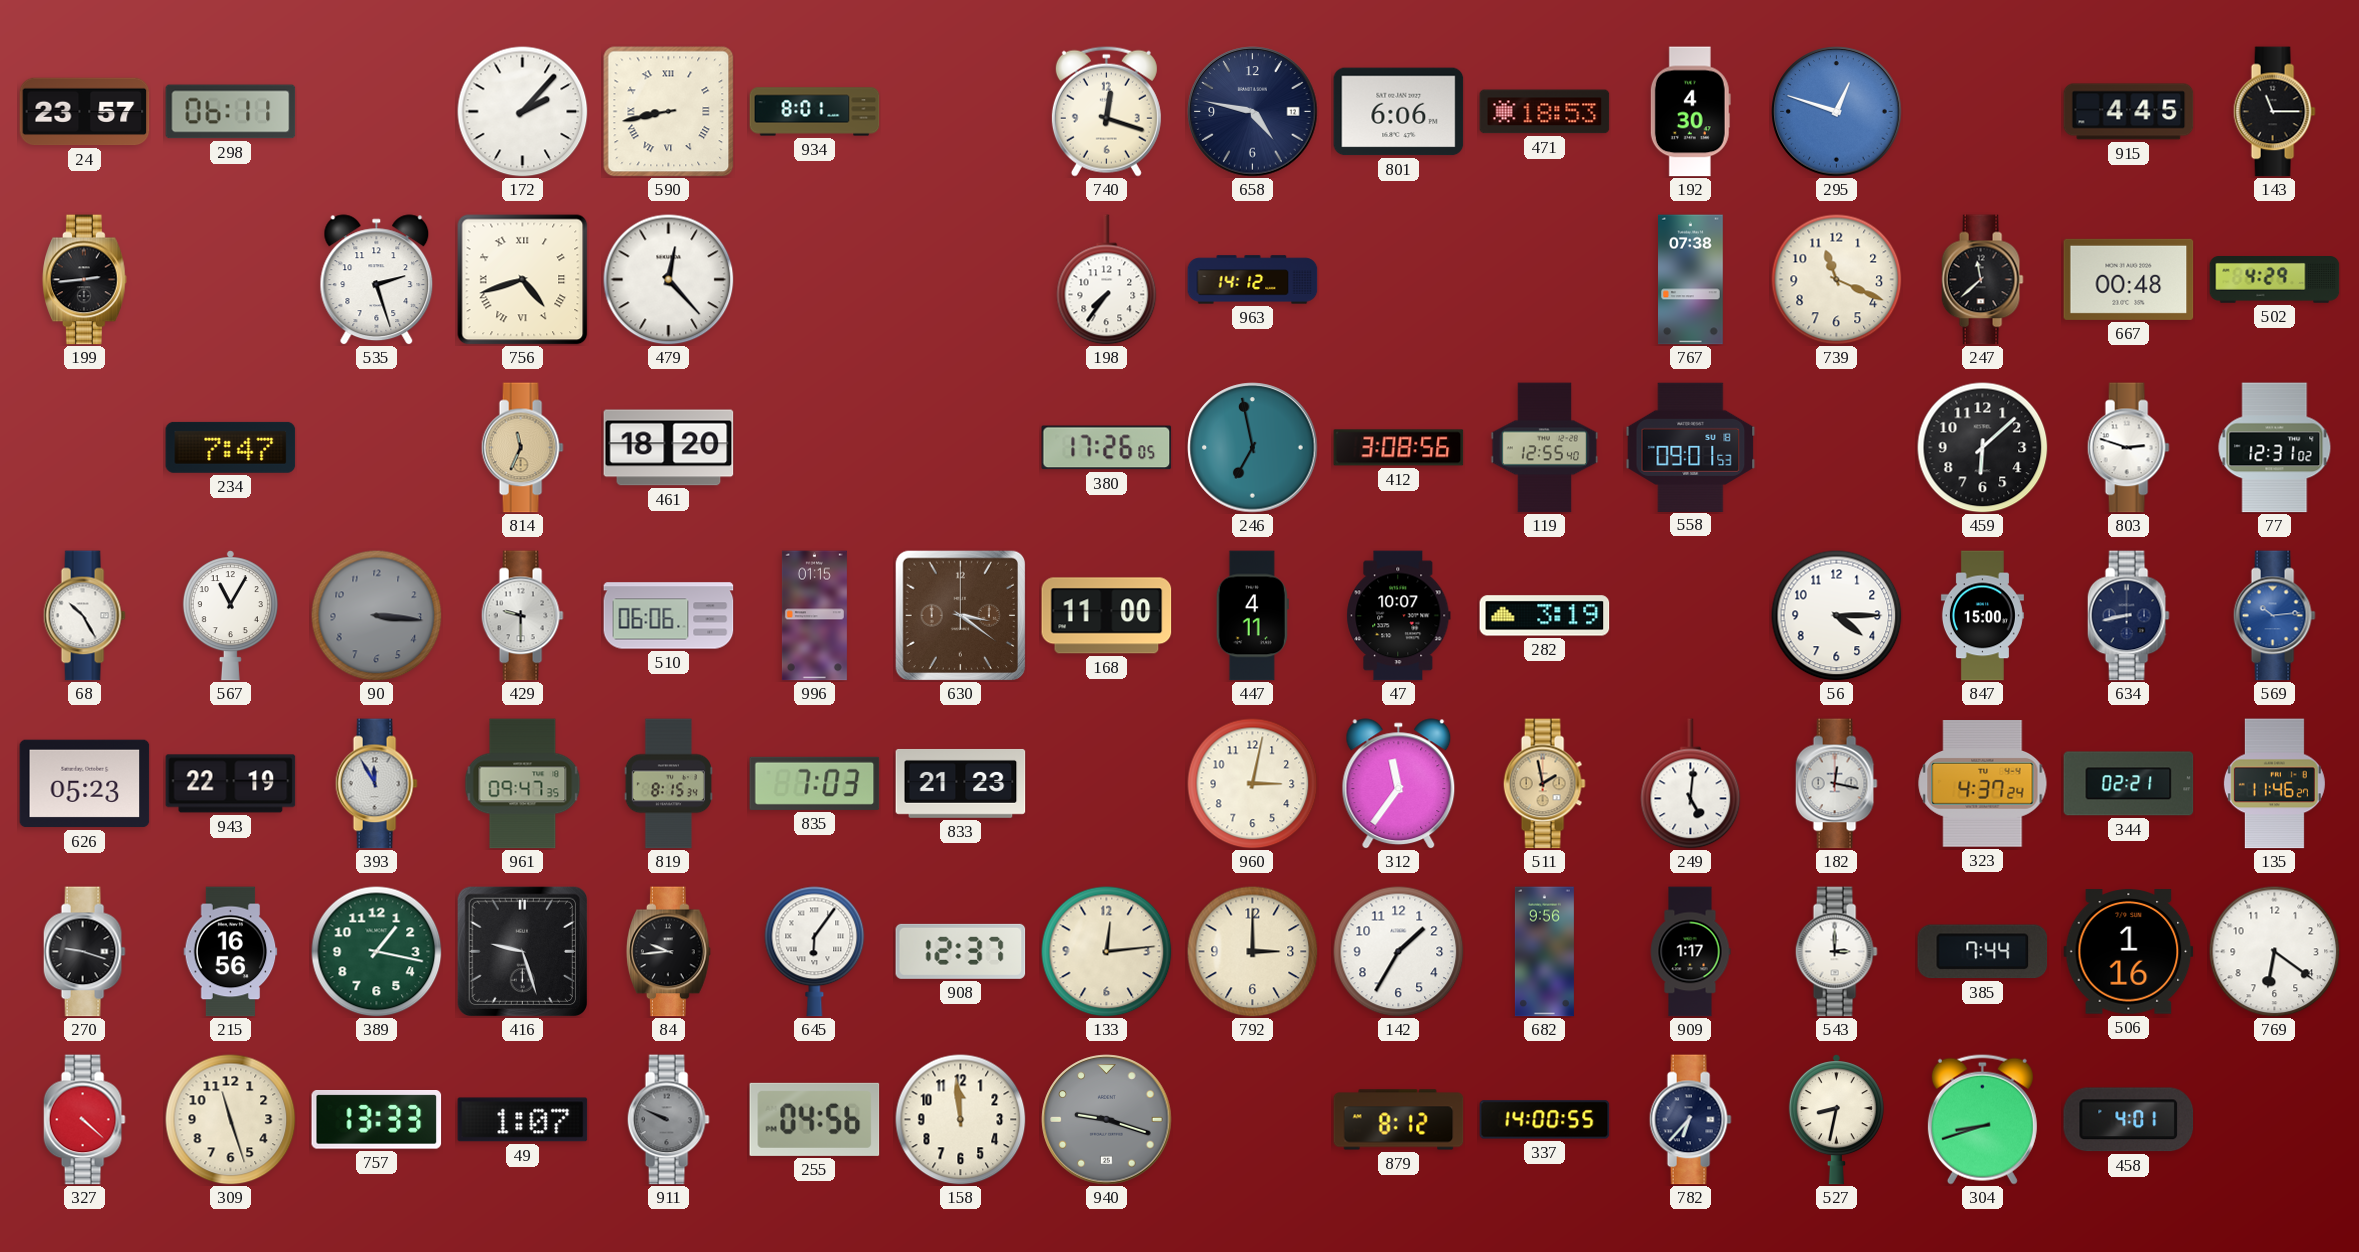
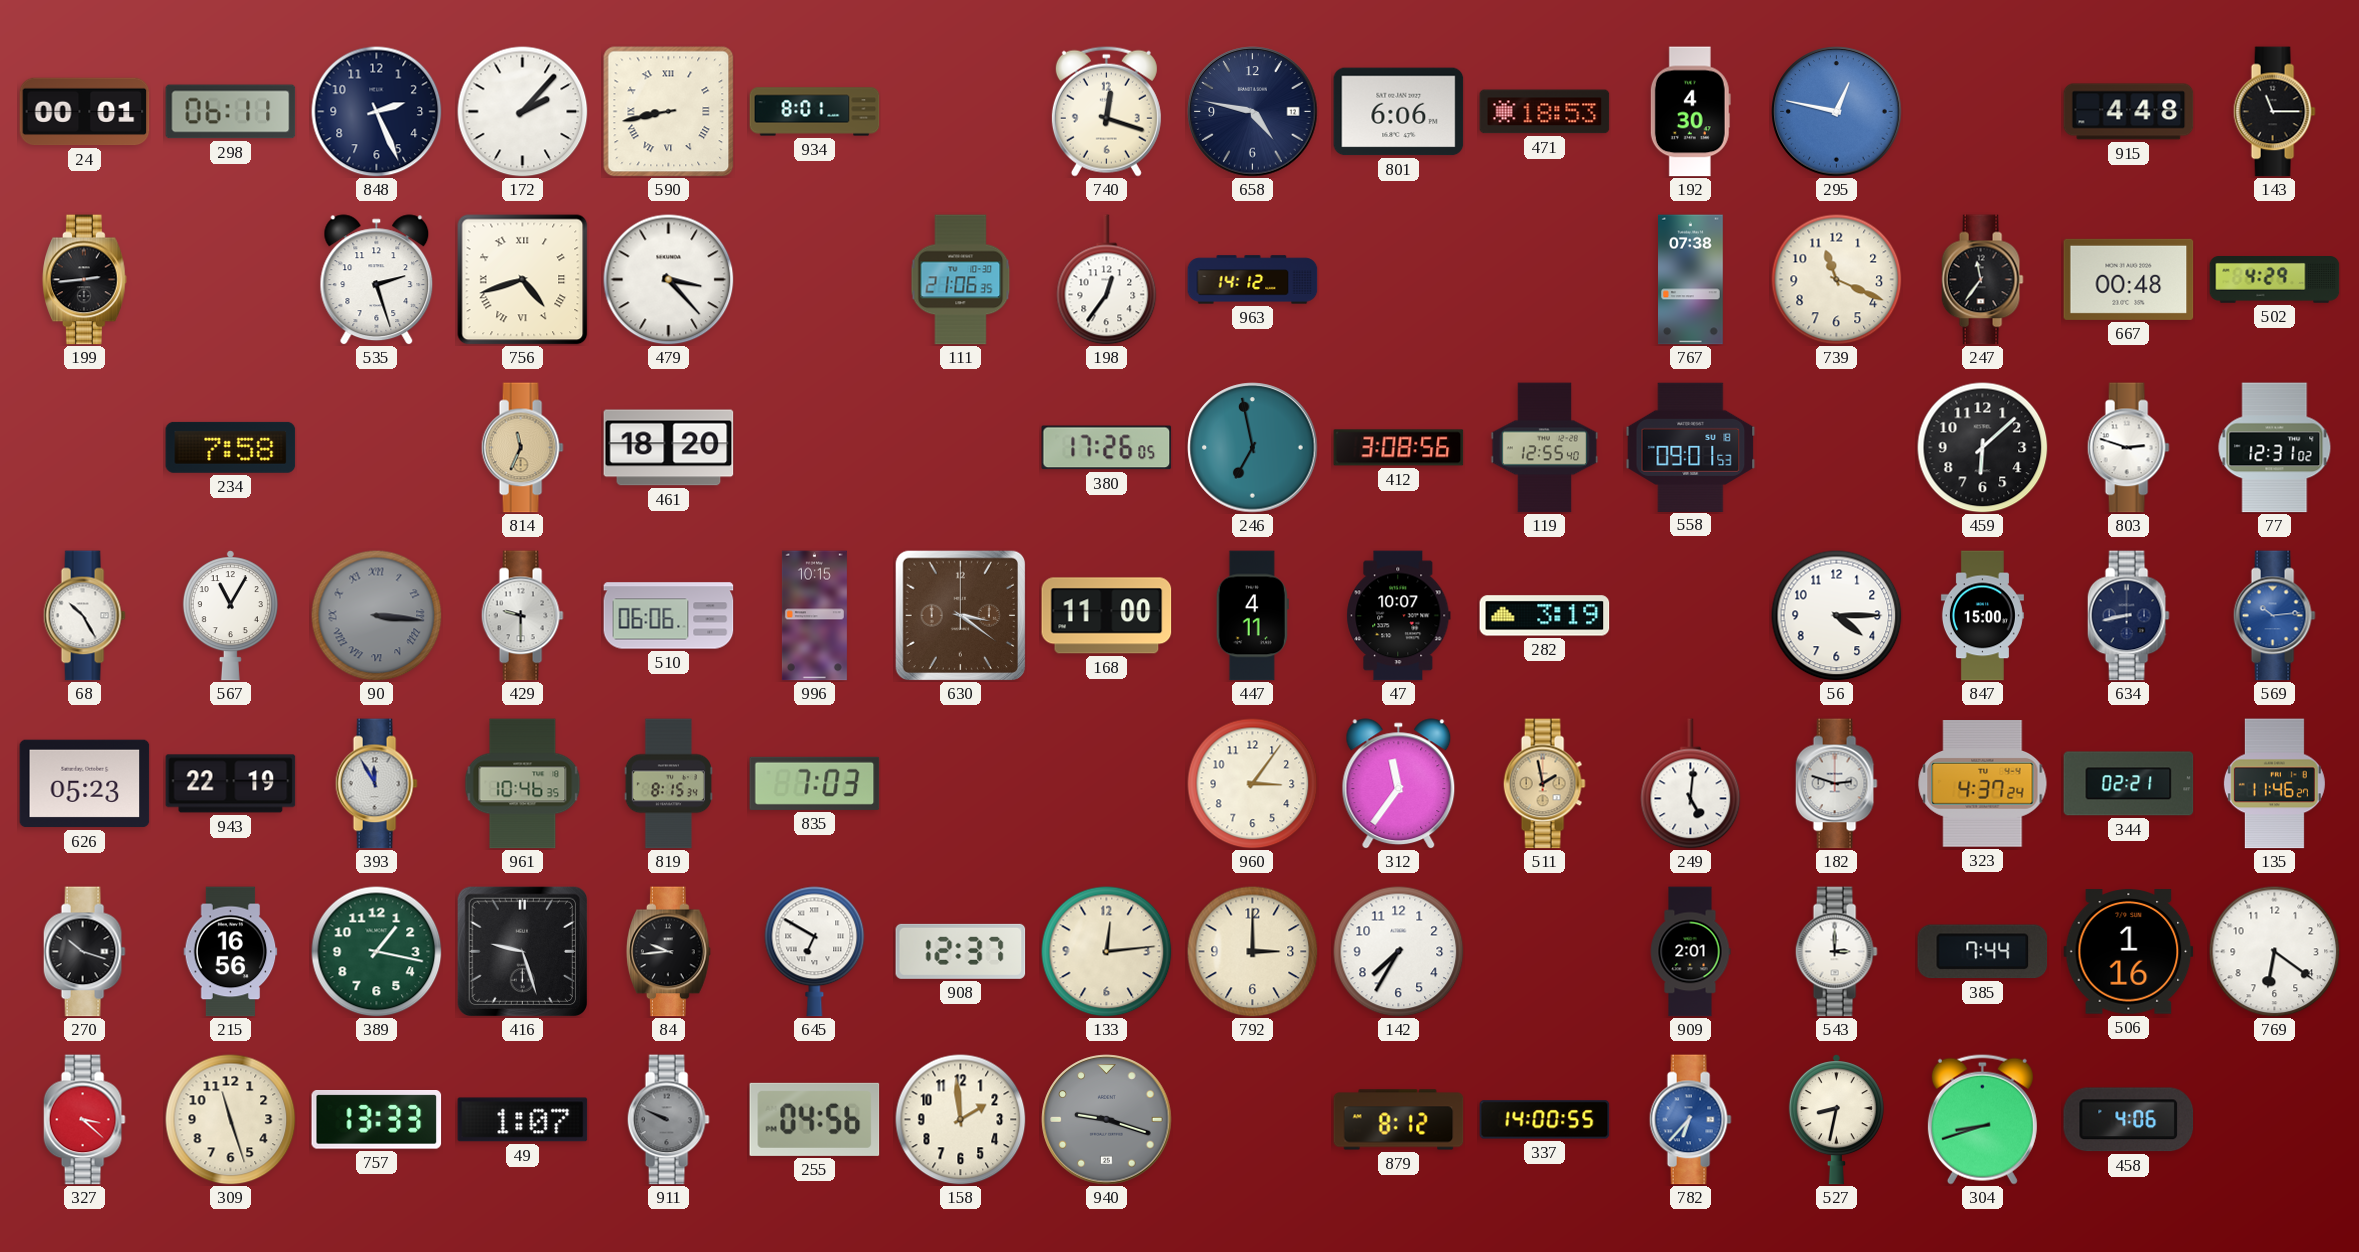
24: 23:57 -> 00:01 (85, 112)
848: none -> 2:26 (377, 112)
295: 12:48 -> 12:47 (1837, 112)
915: 4:45 -> 4:48 (2129, 112)
479: 12:23 -> 3:23 (669, 280)
111: none -> 21:06 (961, 280)
198: 7:36 -> 12:36 (1107, 280)
247: 11:38 -> 11:36 (1982, 280)
234: 7:47 -> 7:58 (231, 447)
90 numerals: Arabic -> Roman (377, 616)
996: 01:15 -> 10:15 (814, 616)
961: 09:47 -> 10:46 (523, 784)
833: 21:23 -> none (961, 783)
960: 3:02 -> 3:06 (1253, 784)
182: 12:17 -> 2:48 (1836, 784)
270: 9:18 -> 10:18 (84, 952)
645: 6:06 -> 6:50 (815, 952)
142: 1:35 -> 7:35 (1399, 952)
682: 9:56 -> none (1544, 952)
909: 1:17 -> 2:01 (1690, 952)
327: 4:22 -> 3:22 (84, 1120)
158: 11:59 -> 1:59 (961, 1120)
782 dial: navy -> blue (1690, 1120)
458: 4:01 -> 4:06 (2129, 1120)
